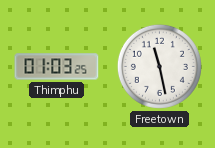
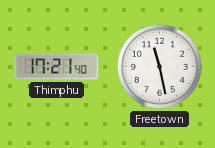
Thimphu: 01:03 -> 17:21 (57, 67)
